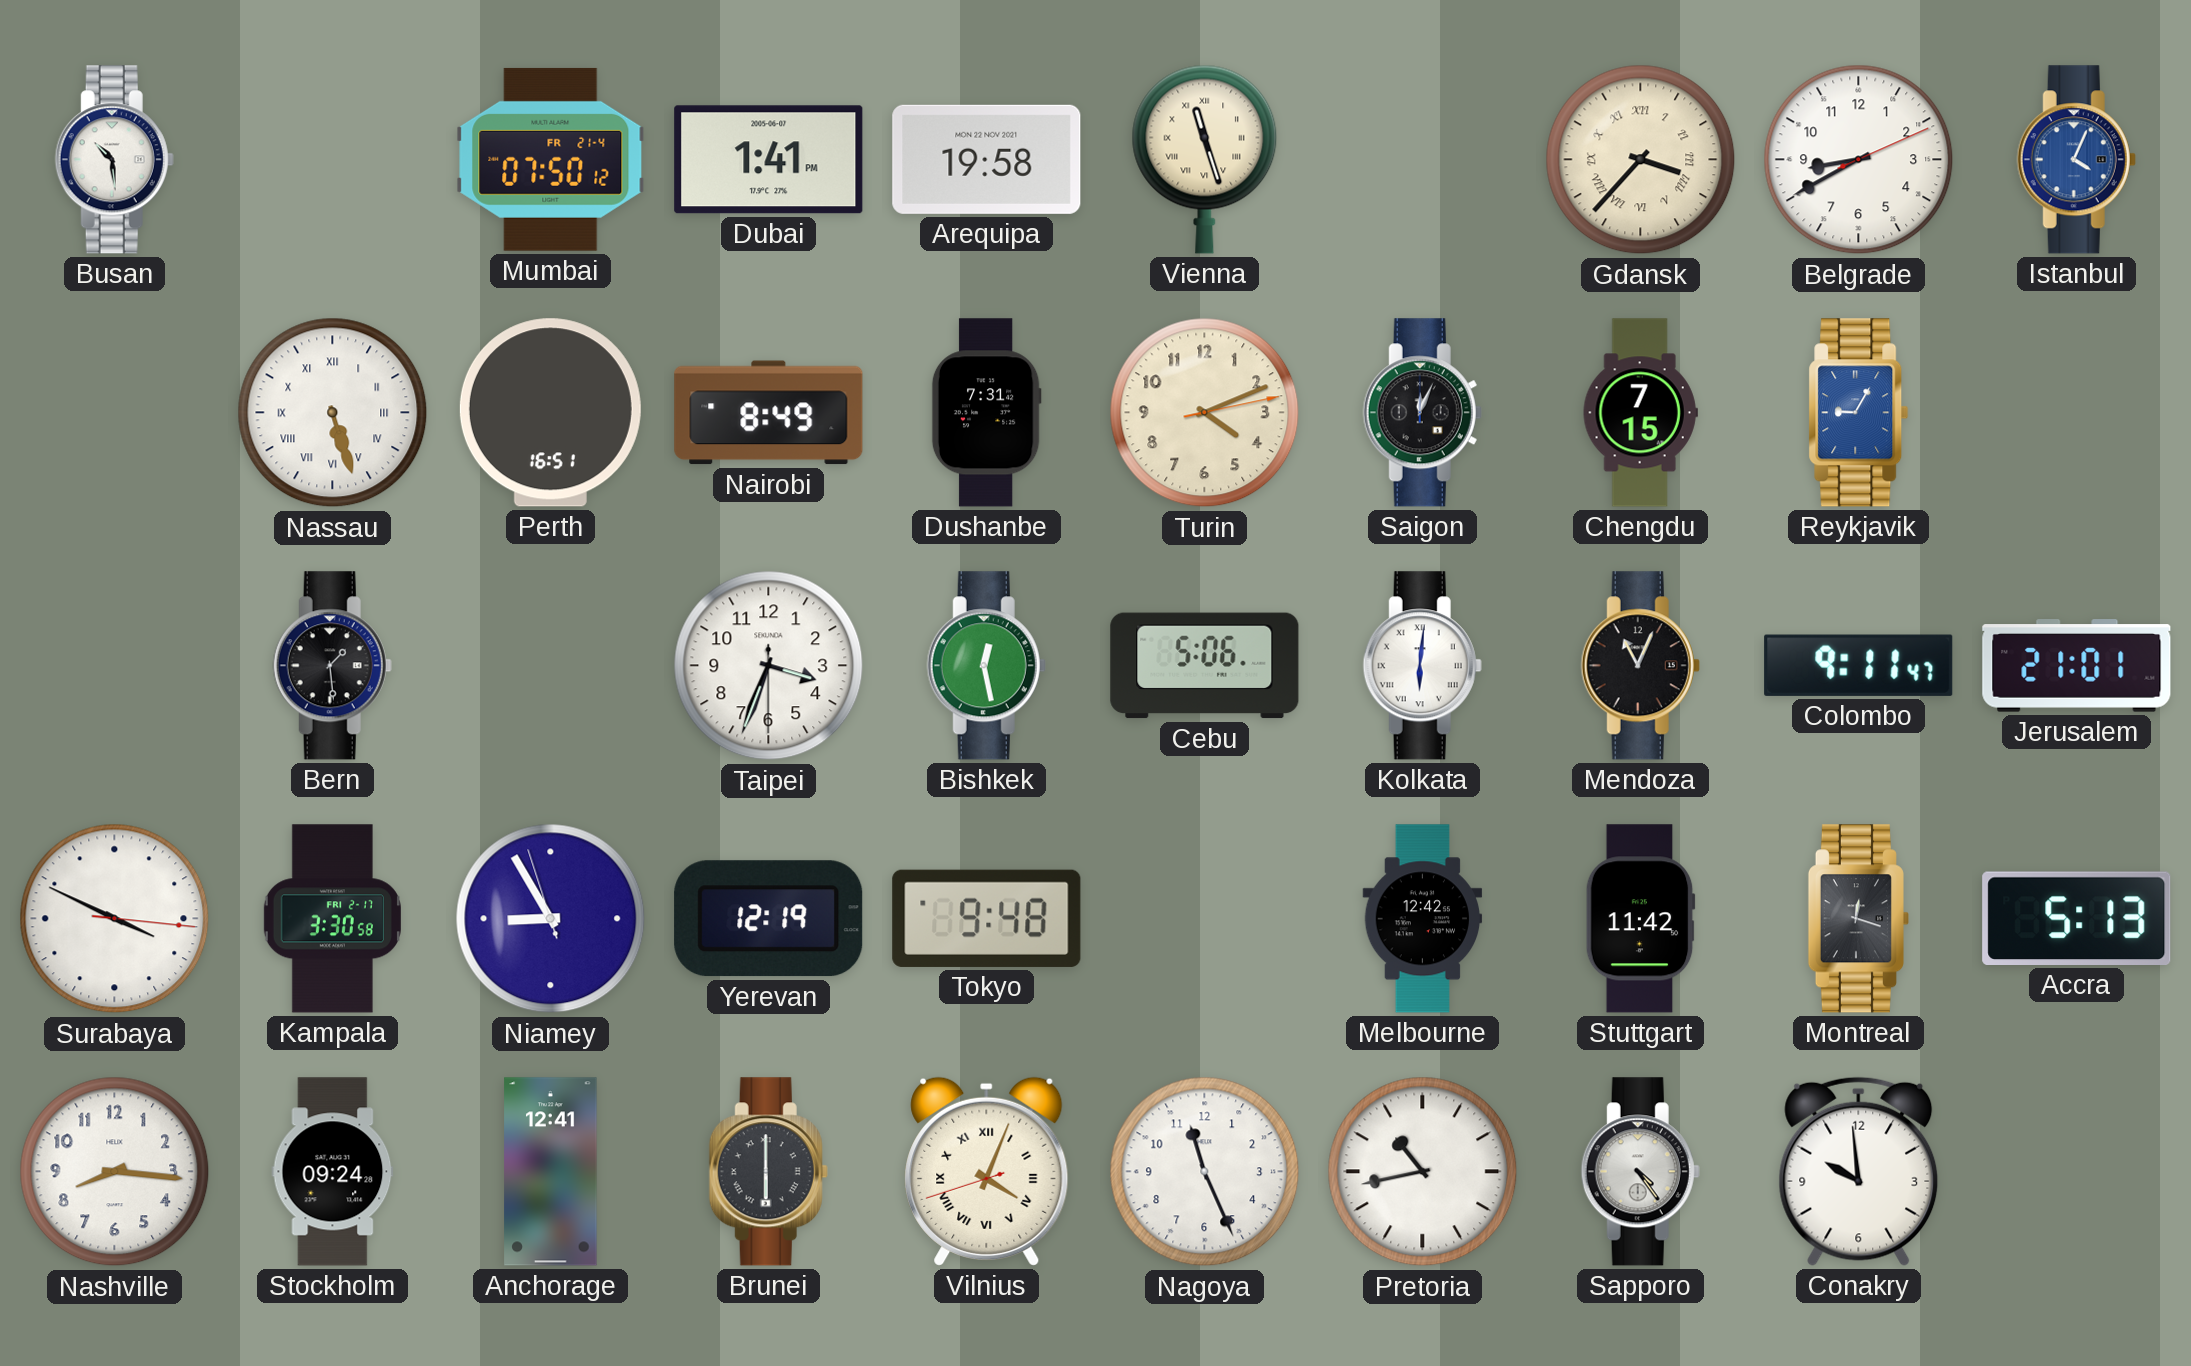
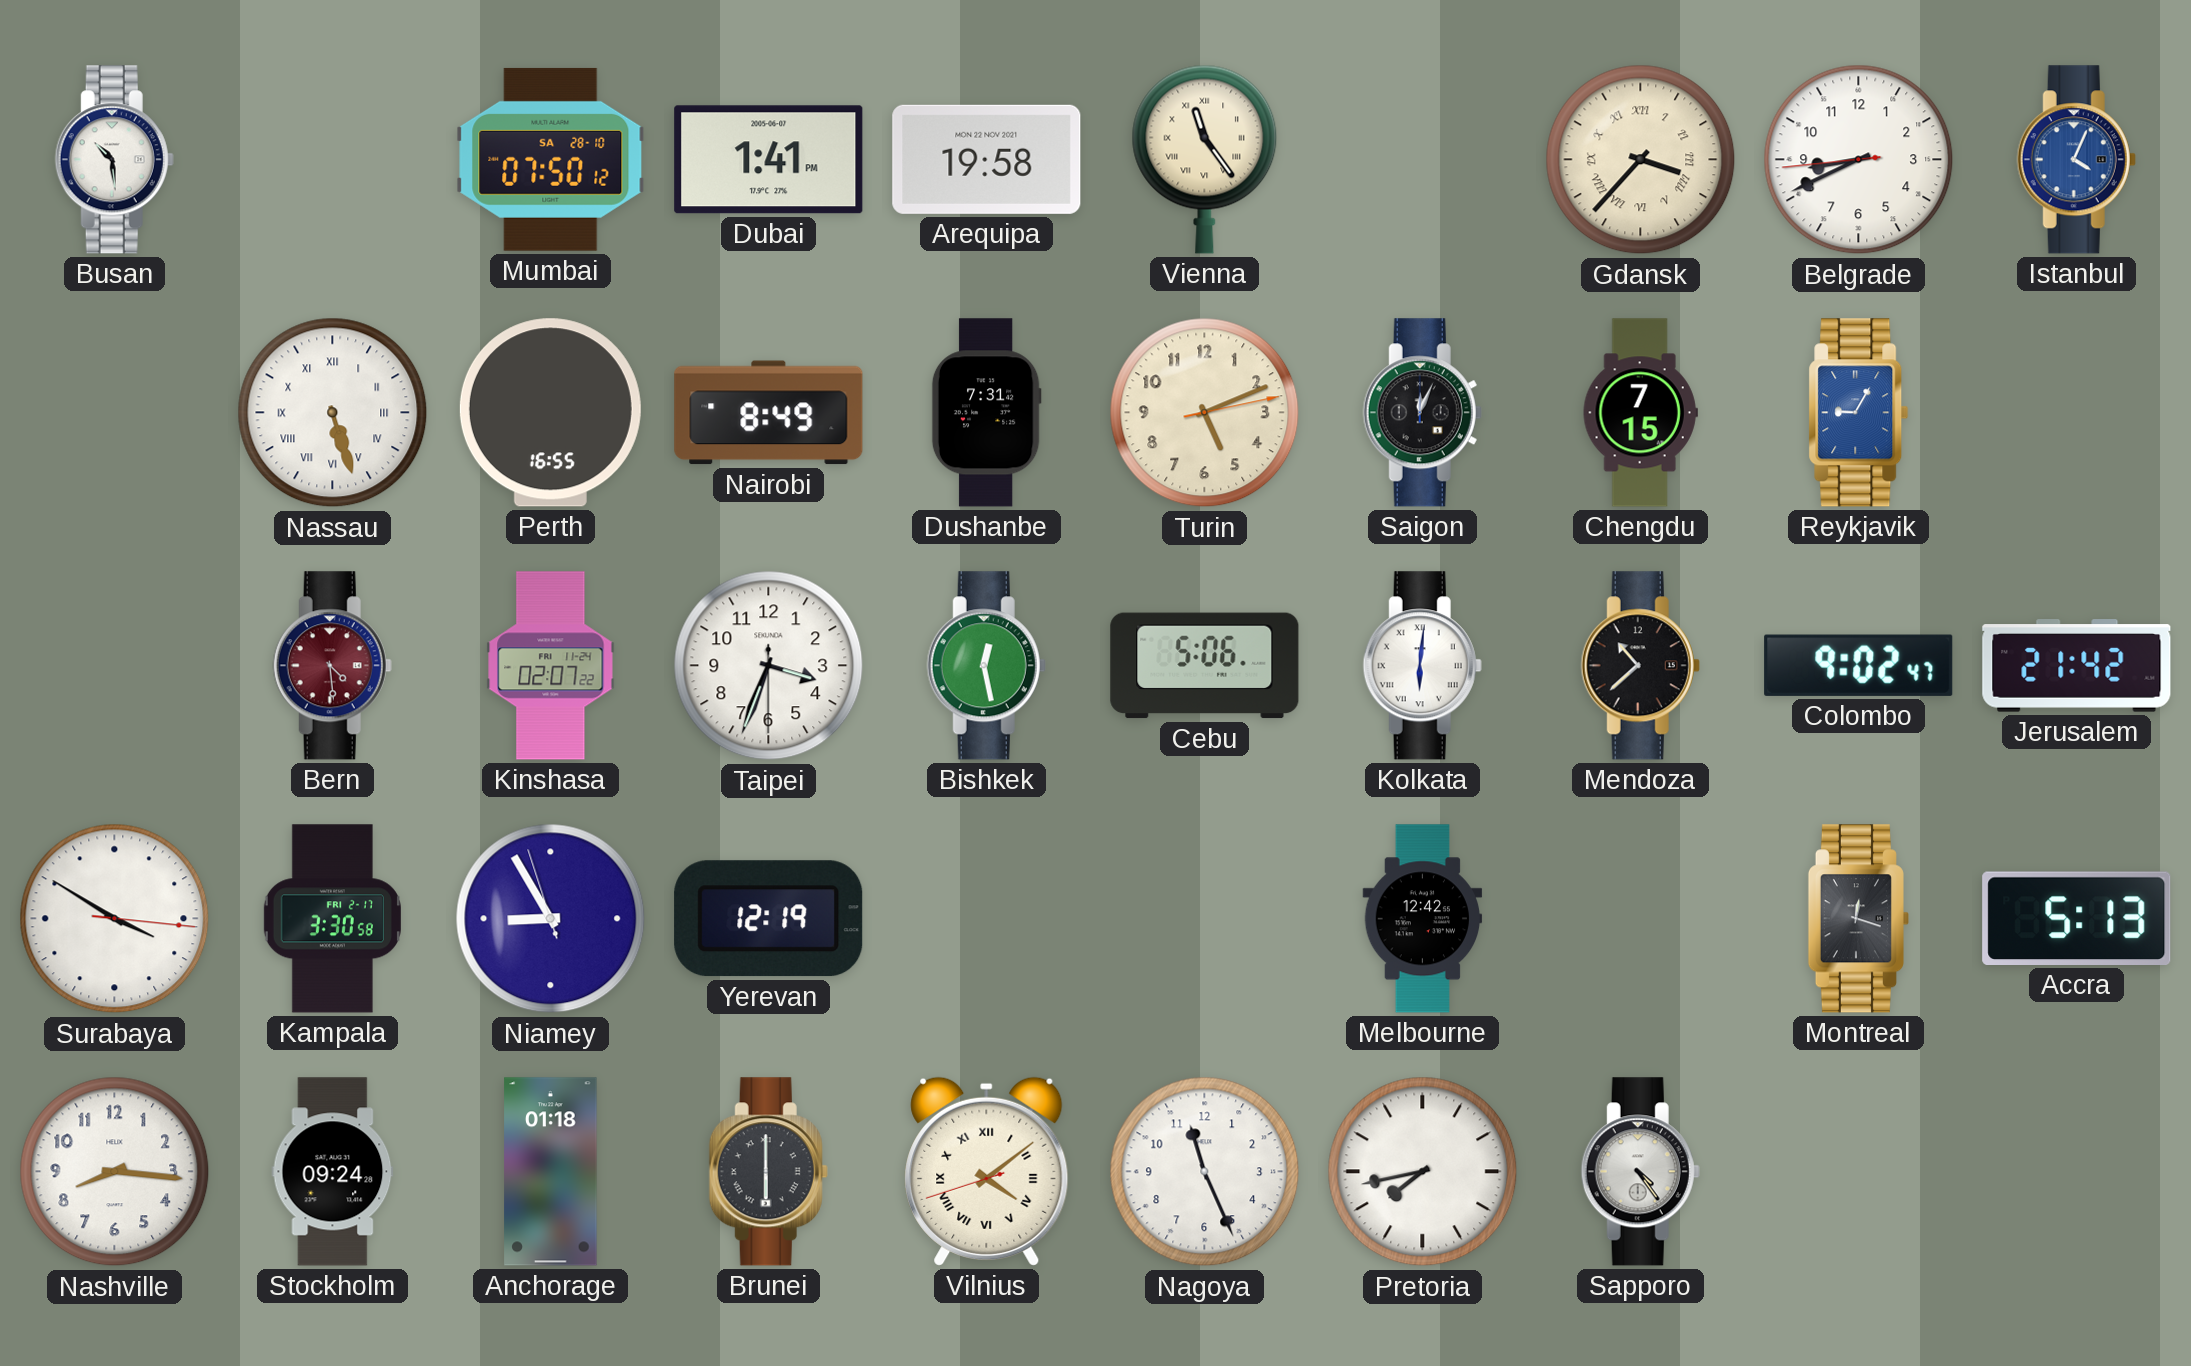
Mumbai date: FR 21-4 -> SA 28-10 (551, 159)
Vienna: 11:27 -> 11:24 (1205, 159)
Belgrade: 8:40:11 -> 8:40:44 (1859, 160)
Perth: 16:51 -> 16:55 (550, 413)
Turin: 4:11 -> 5:11 (1205, 413)
Bern: 1:29 -> 4:29 (332, 666)
Bern dial: black -> burgundy (332, 666)
Kinshasa: none -> 02:07 (551, 666)
Mendoza: 11:04 -> 10:38 (1640, 666)
Colombo: 9:11 -> 9:02 (1859, 665)
Jerusalem: 21:01 -> 21:42 (2077, 666)
Surabaya: 3:49 -> 3:50 (115, 919)
Tokyo: 9:48 -> none (987, 918)
Stuttgart: 11:42 -> none (1640, 919)
Anchorage: 12:41 -> 01:18 (551, 1172)
Vilnius: 4:03 -> 4:08 (987, 1171)
Pretoria: 10:43 -> 7:43 (1423, 1172)
Conakry: 9:59 -> none (1859, 1171)
